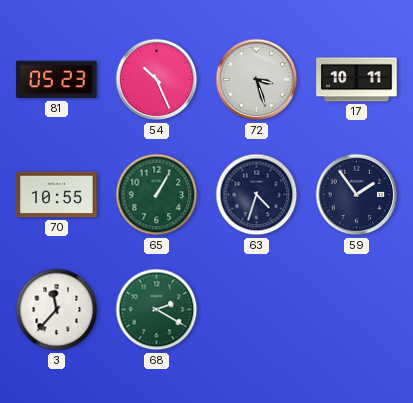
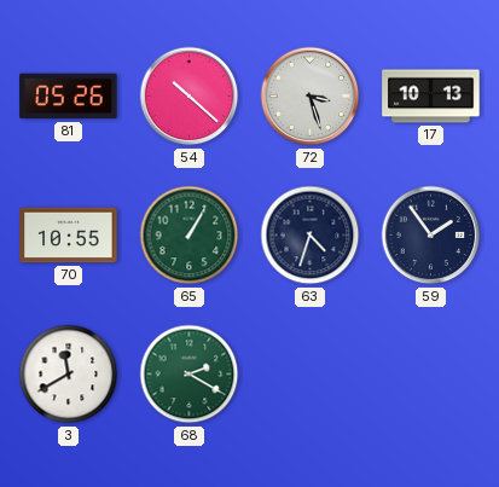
81: 05:23 -> 05:26 (69, 97)
54: 10:26 -> 10:22 (190, 97)
17: 10:11 -> 10:13 (431, 97)
3: 11:37 -> 11:40 (69, 375)
